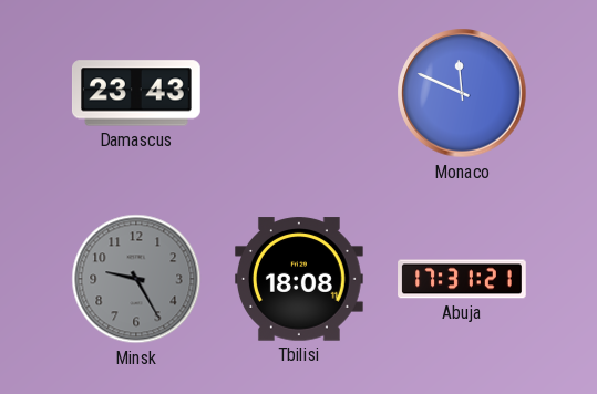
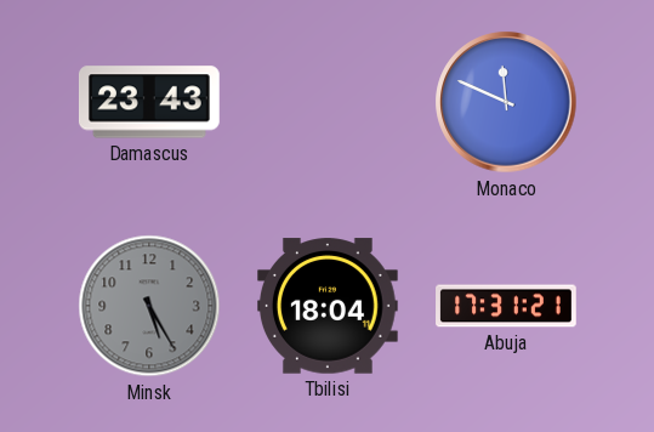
Minsk: 9:25 -> 5:25 (149, 306)
Tbilisi: 18:08 -> 18:04 (329, 306)
